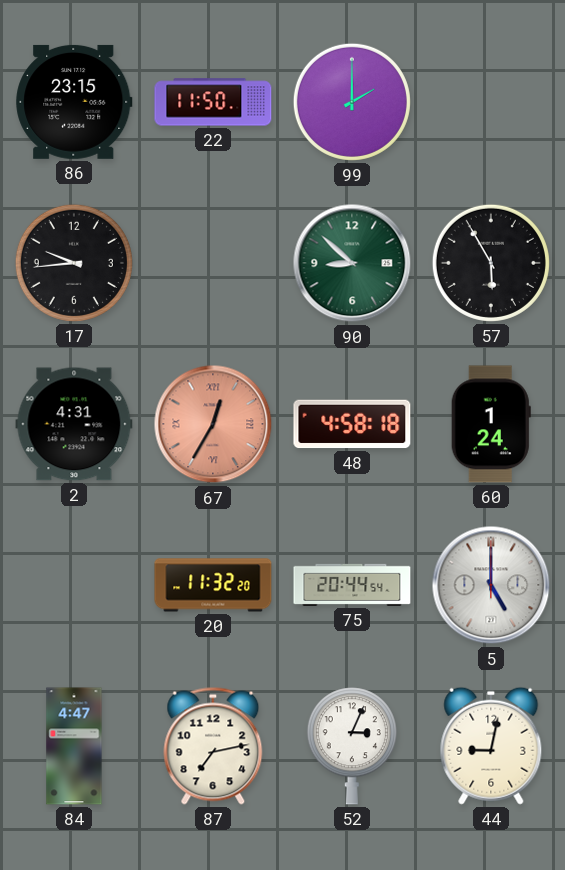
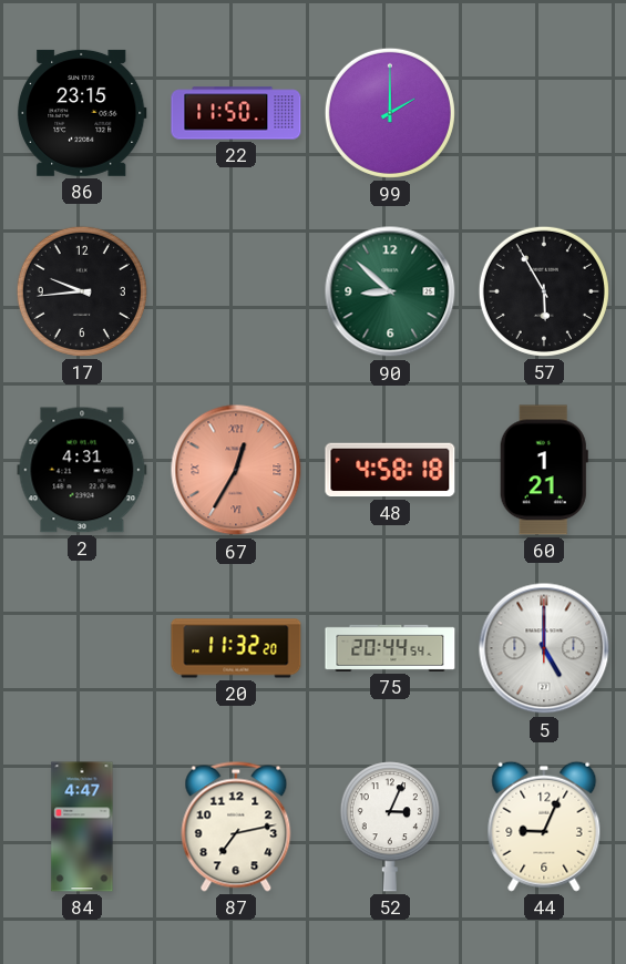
60: 1:24 -> 1:21 (544, 470)
44: 9:02 -> 9:04 (544, 827)
